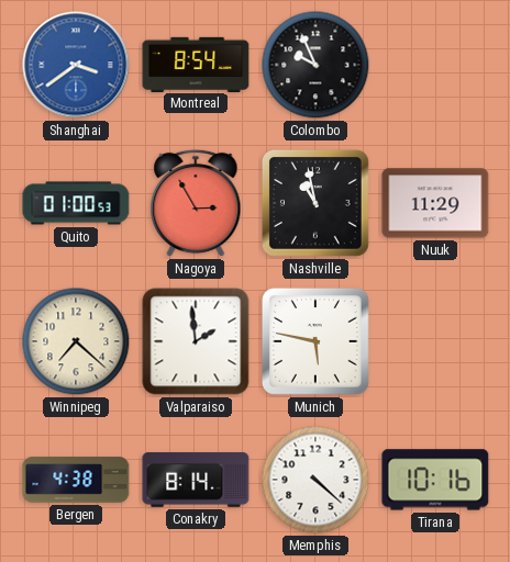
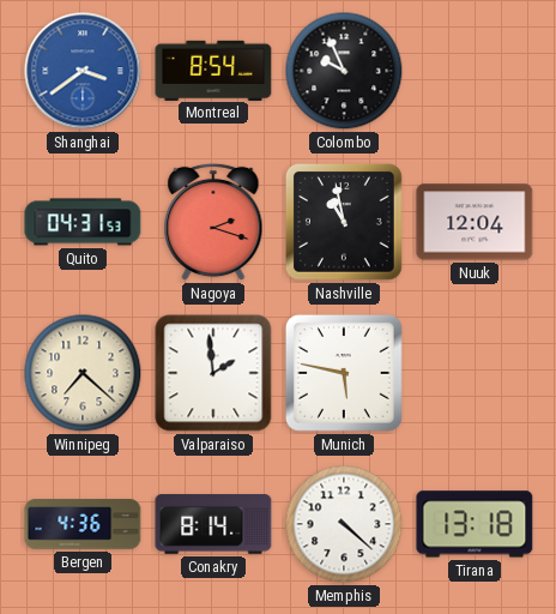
Quito: 01:00 -> 04:31 (83, 222)
Nagoya: 2:55 -> 2:18 (213, 222)
Nuuk: 11:29 -> 12:04 (475, 222)
Bergen: 4:38 -> 4:36 (83, 524)
Tirana: 10:16 -> 13:18 (475, 524)
